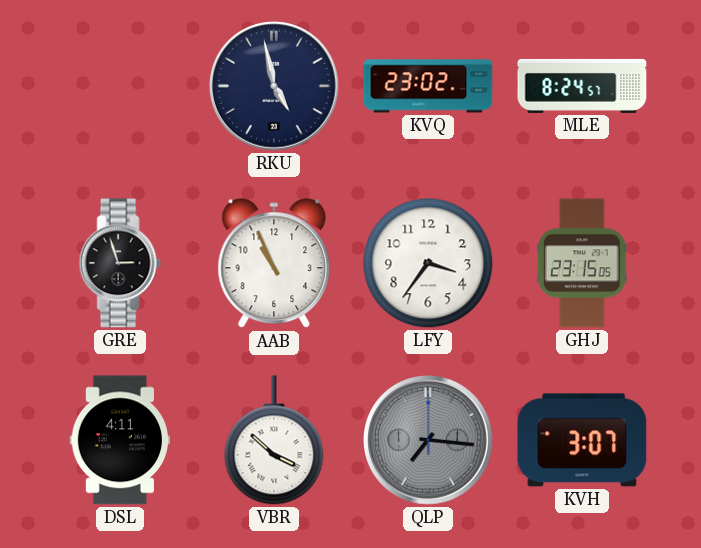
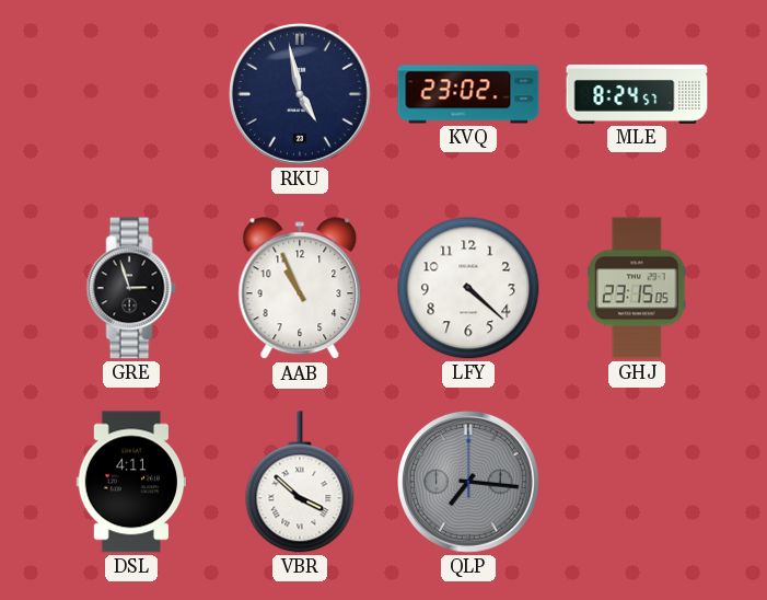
LFY: 3:36 -> 4:22 (468, 288)
KVH: 3:07 -> none (582, 440)
